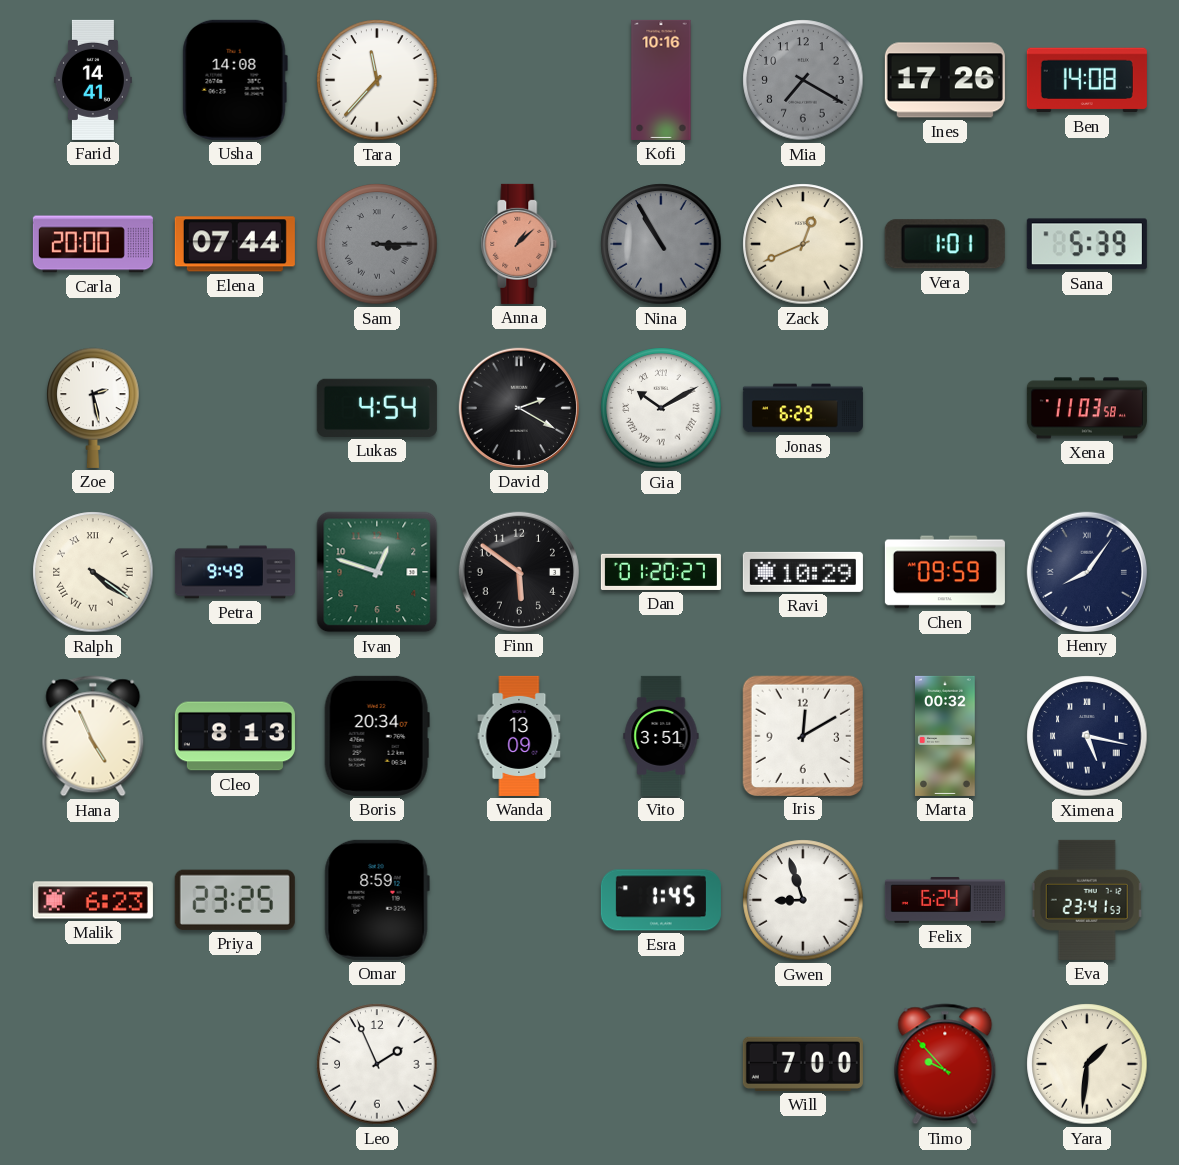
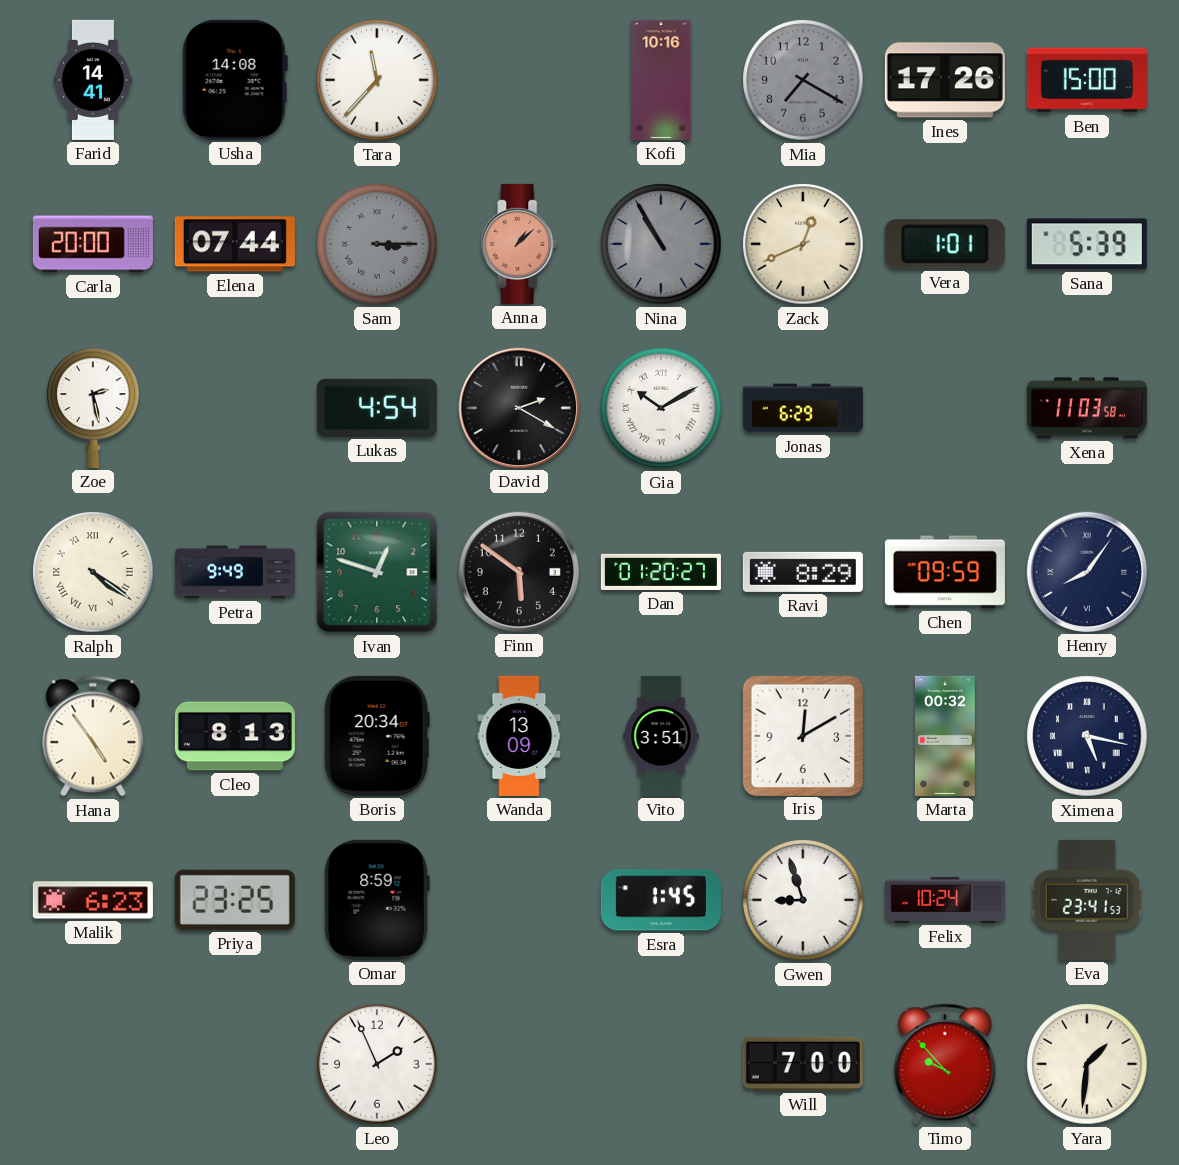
Ben: 14:08 -> 15:00 (1087, 80)
Ravi: 10:29 -> 8:29 (803, 572)
Hana: 4:56 -> 4:54 (93, 736)
Felix: 6:24 -> 10:24 (945, 900)
